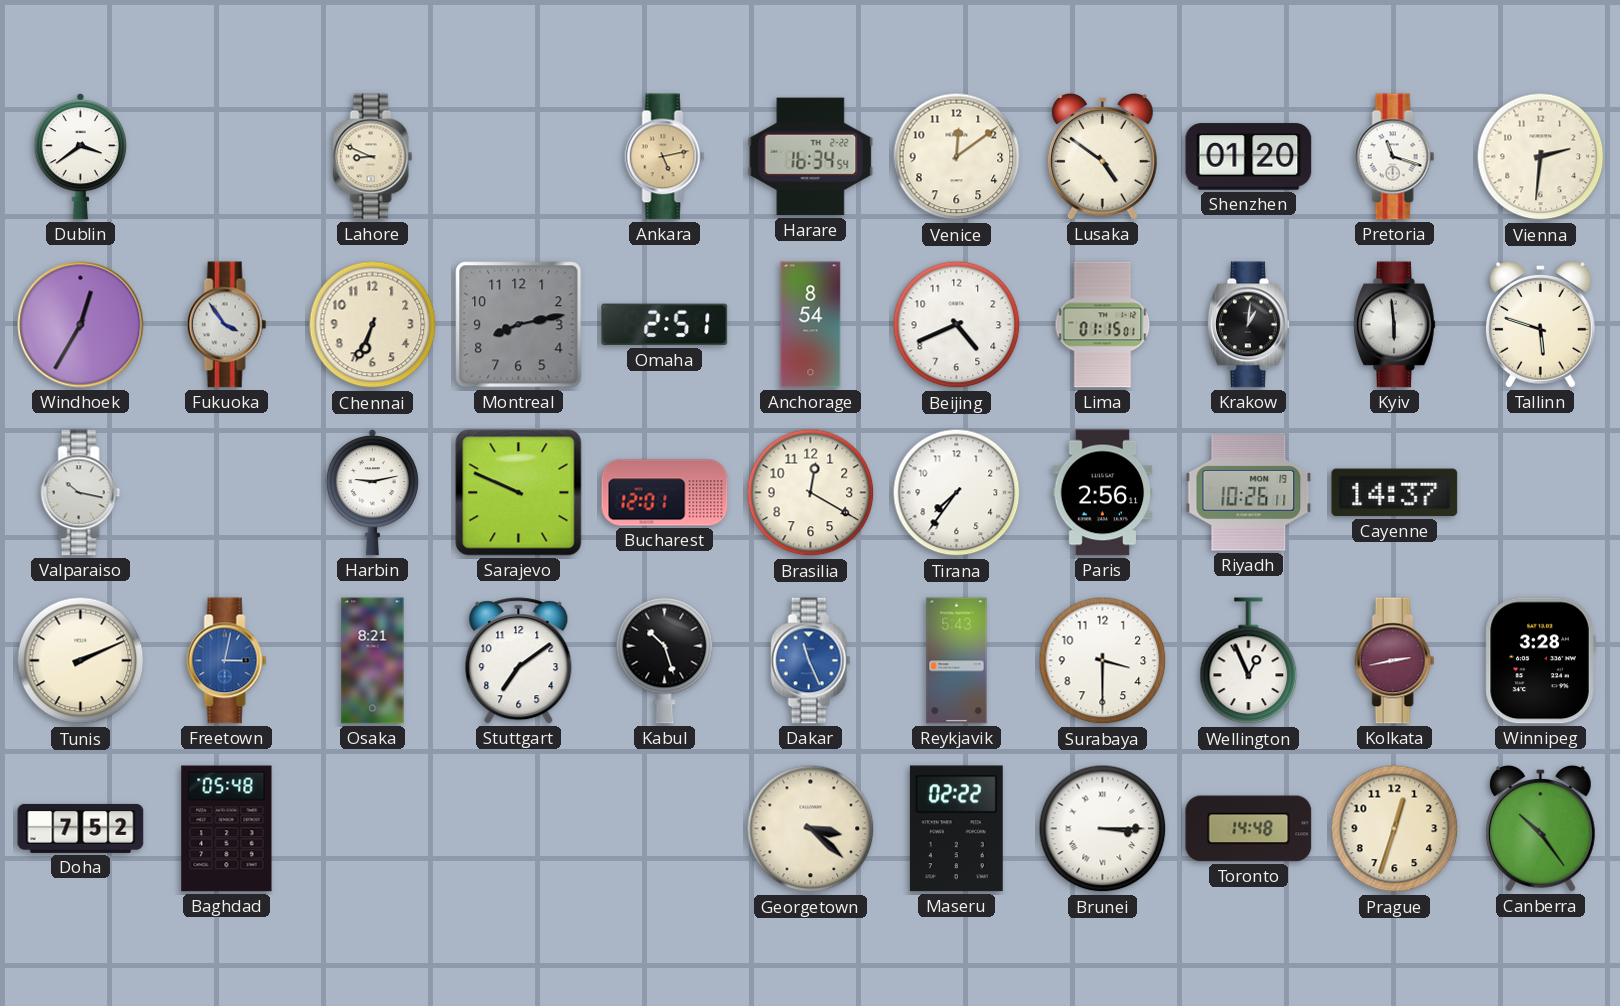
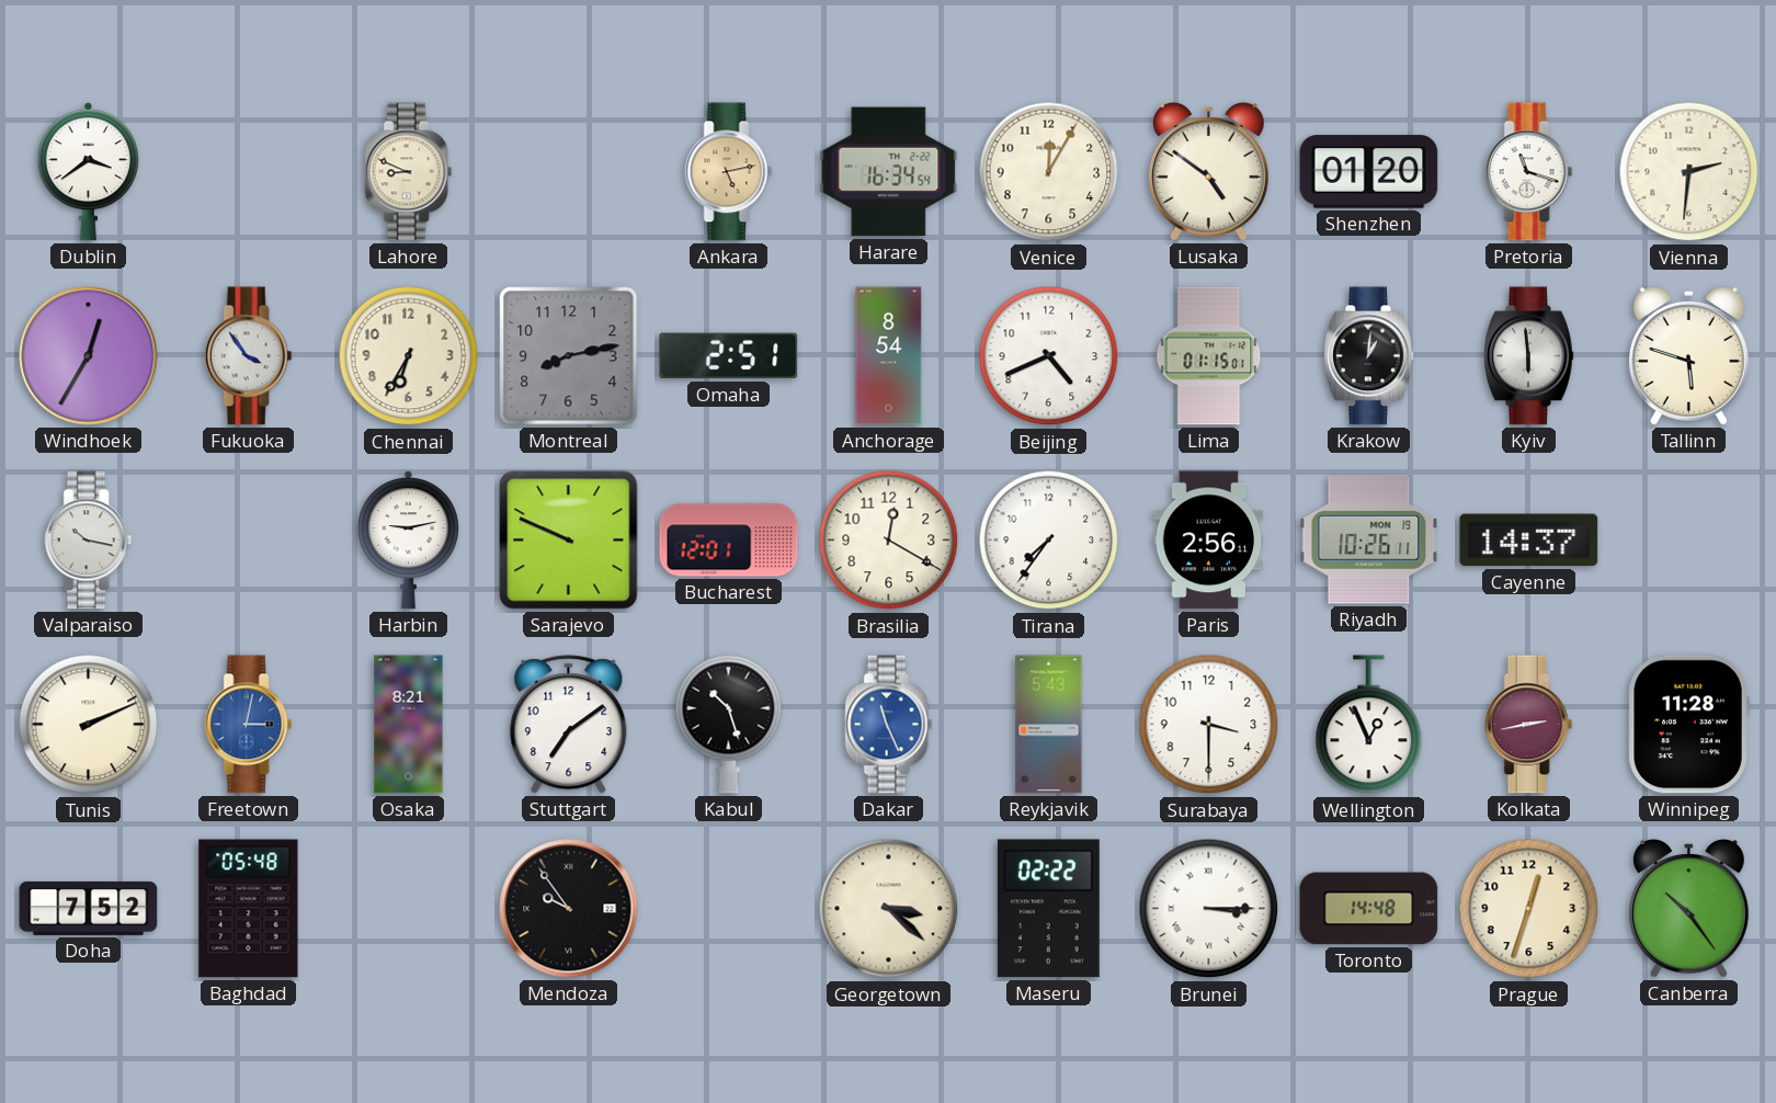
Venice: 12:09 -> 12:05 (1049, 172)
Chennai: 6:34 -> 6:35 (409, 356)
Winnipeg: 3:28 -> 11:28 (1688, 725)
Mendoza: none -> 9:54 (569, 909)
